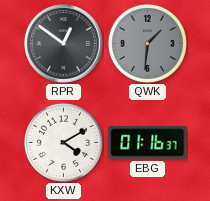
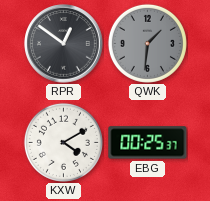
EBG: 01:16 -> 00:25 (148, 143)
